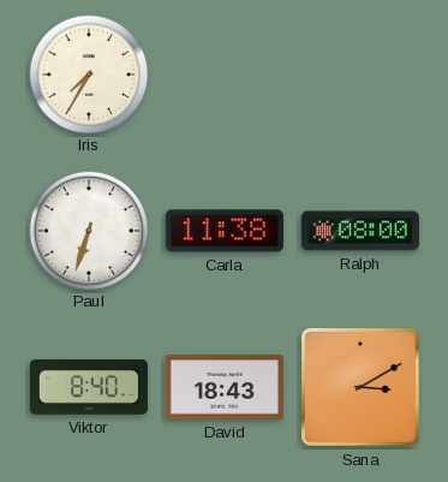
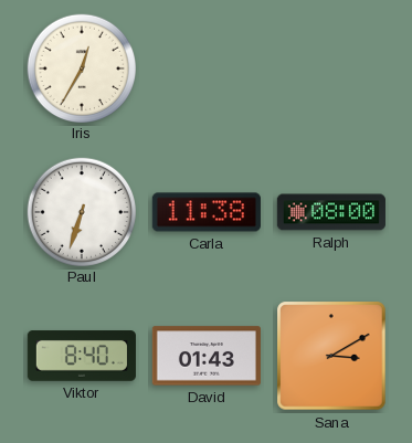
Iris: 7:35 -> 12:35 (81, 67)
David: 18:43 -> 01:43 (207, 356)
